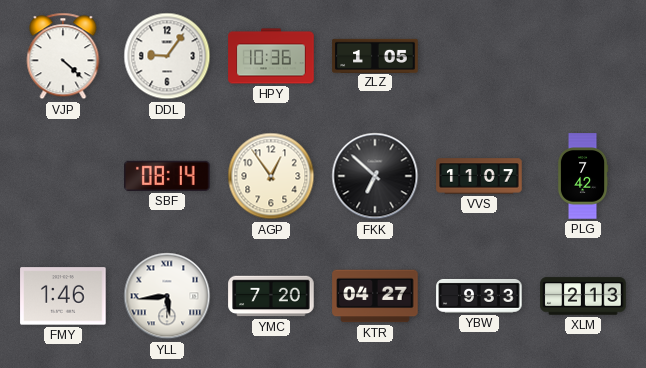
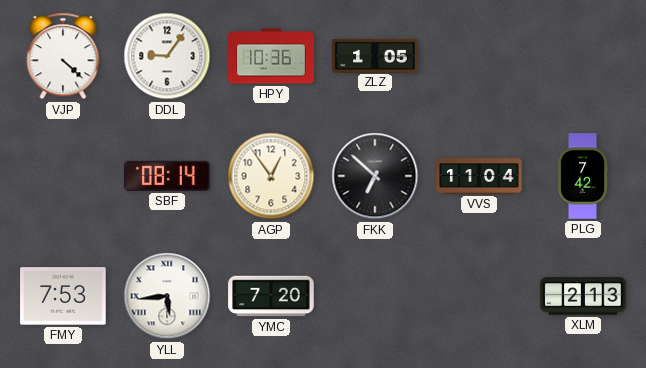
VVS: 11:07 -> 11:04 (479, 176)
FMY: 1:46 -> 7:53 (63, 296)
KTR: 04:27 -> none (375, 296)
YBW: 9:33 -> none (479, 296)
